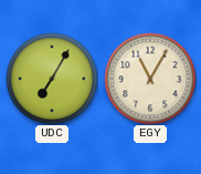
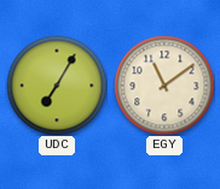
EGY: 11:05 -> 11:09 (164, 85)
